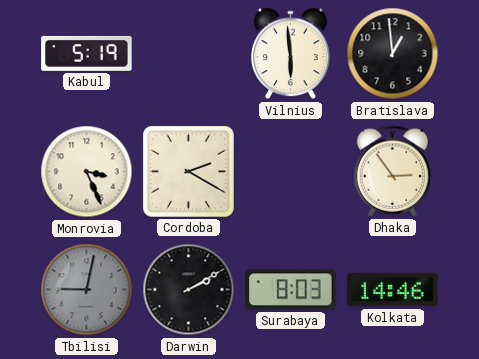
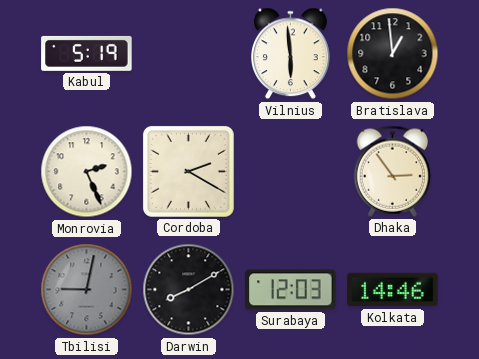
Monrovia: 3:26 -> 2:26 (87, 172)
Darwin: 2:10 -> 8:10 (189, 290)
Surabaya: 8:03 -> 12:03 (291, 290)
